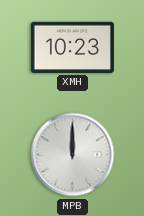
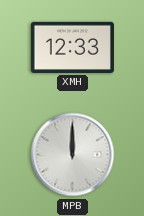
XMH: 10:23 -> 12:33 (72, 47)
